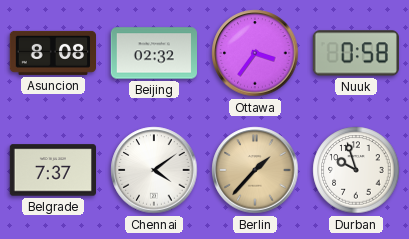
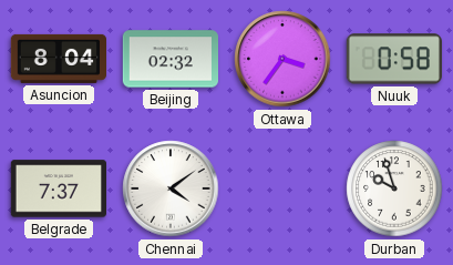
Asuncion: 8:08 -> 8:04 (58, 59)
Berlin: 1:37 -> none (255, 170)
